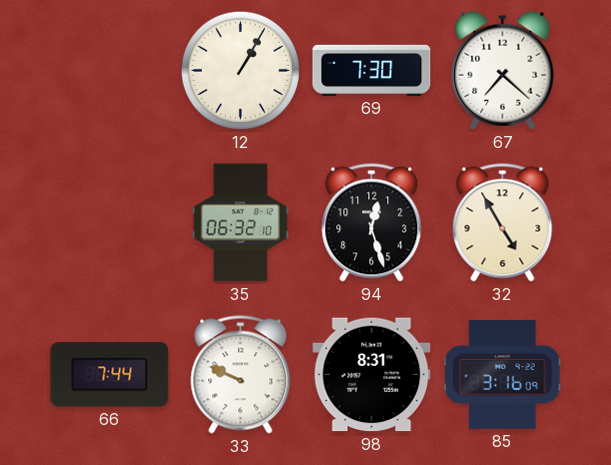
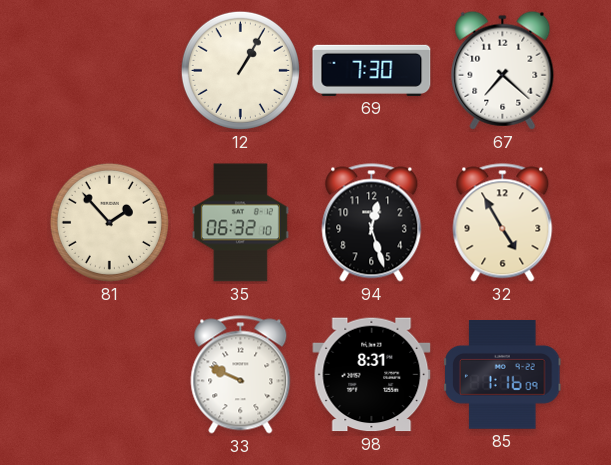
81: none -> 1:53 (109, 222)
66: 7:44 -> none (110, 375)
85: 3:16 -> 1:16 (503, 375)
